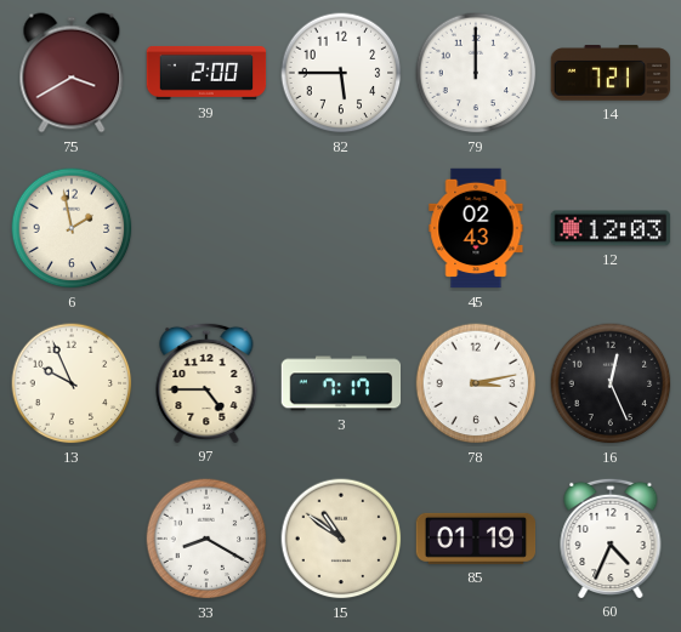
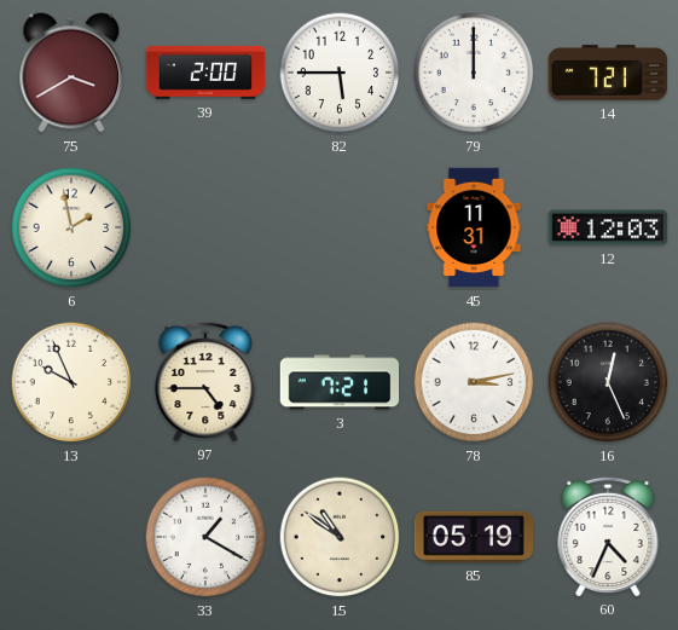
45: 02:43 -> 11:31 (474, 227)
3: 7:17 -> 7:21 (340, 382)
33: 8:20 -> 1:20 (205, 537)
85: 01:19 -> 05:19 (474, 537)
